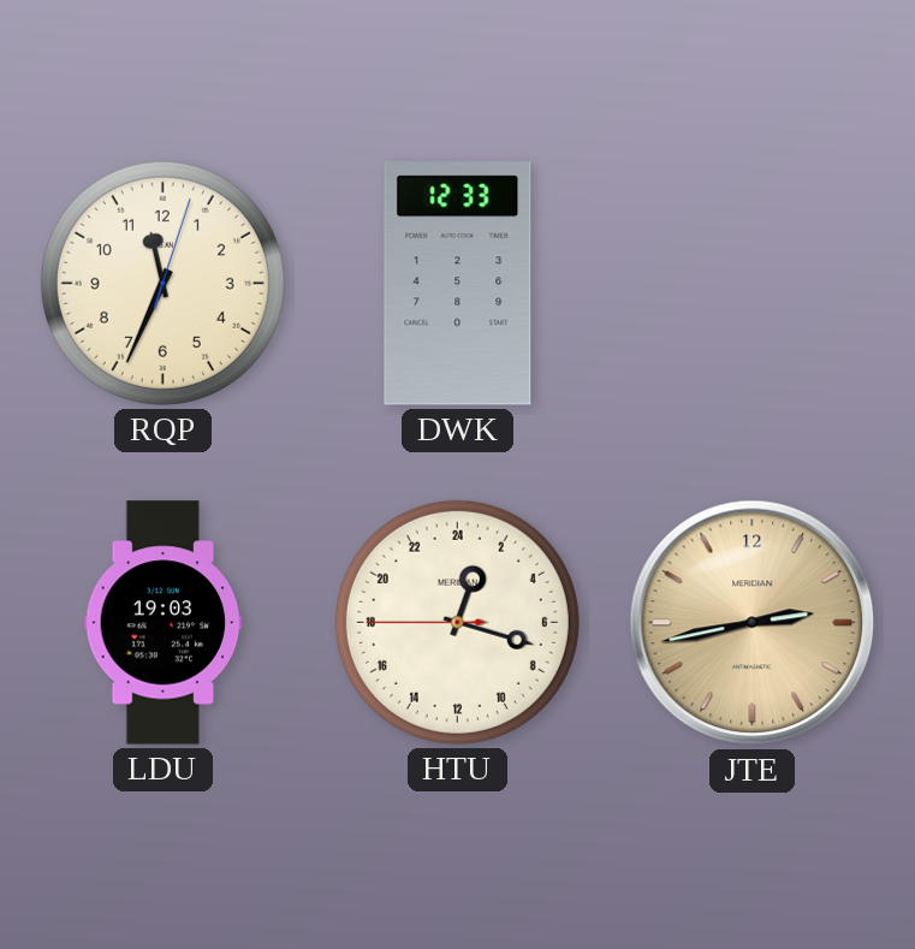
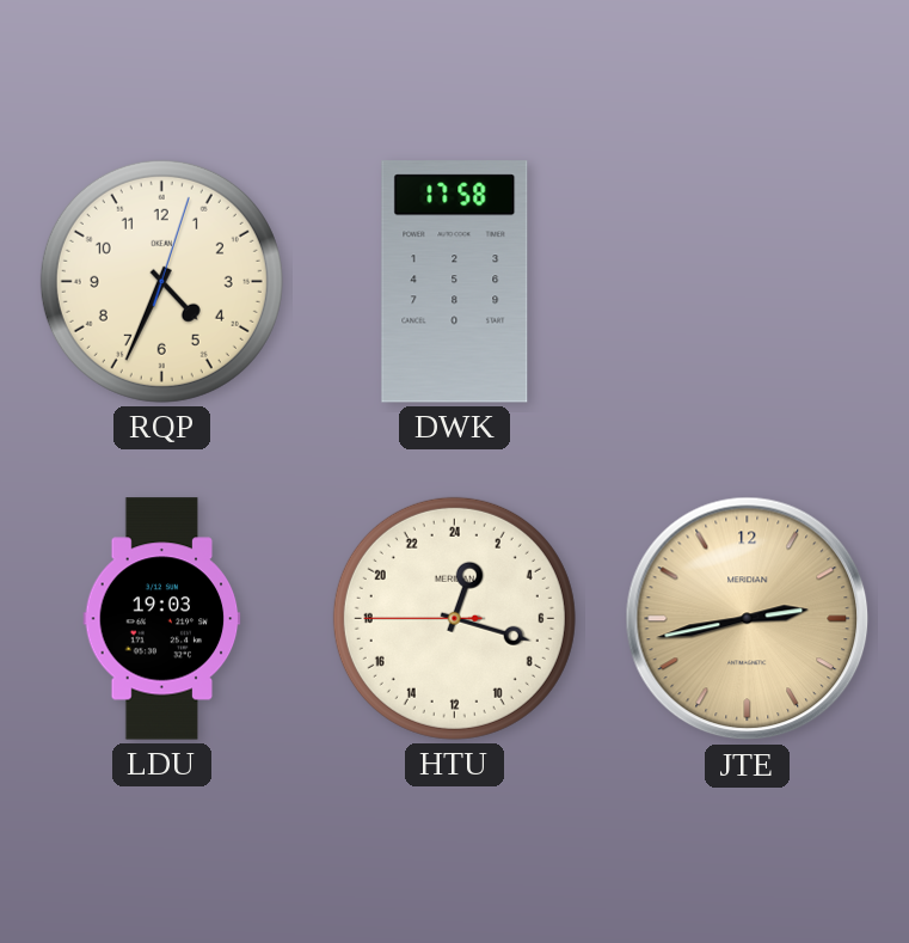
RQP: 11:34 -> 4:34 (161, 281)
DWK: 12:33 -> 17:58 (455, 282)
